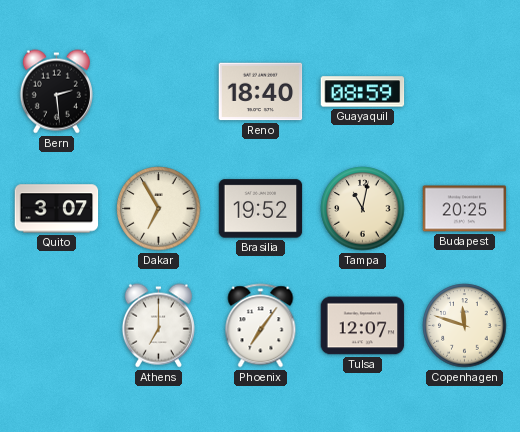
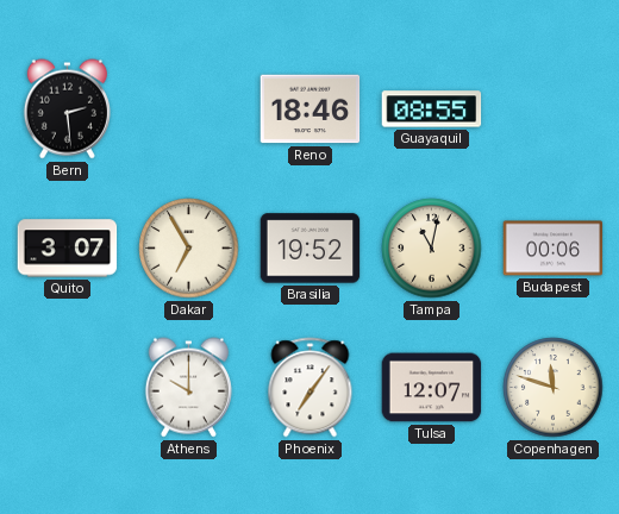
Reno: 18:40 -> 18:46 (311, 109)
Guayaquil: 08:59 -> 08:55 (432, 109)
Budapest: 20:25 -> 00:06 (554, 249)
Athens: 7:00 -> 10:00 (188, 388)
